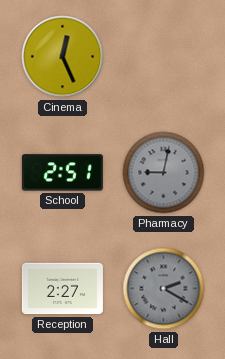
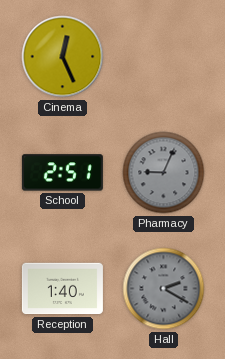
Pharmacy: 9:02 -> 9:04 (164, 173)
Reception: 2:27 -> 1:40 (62, 289)
